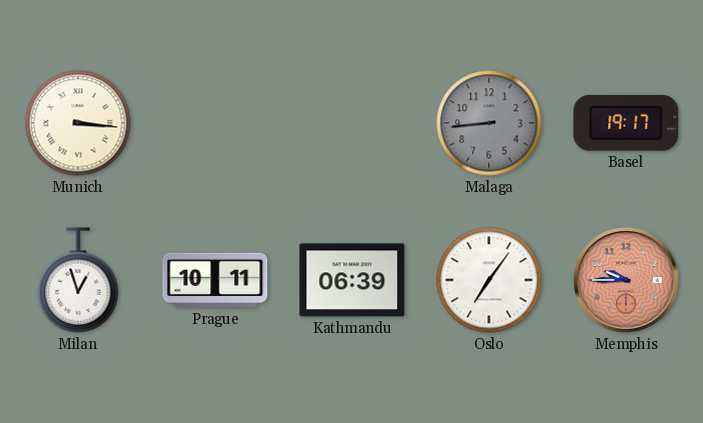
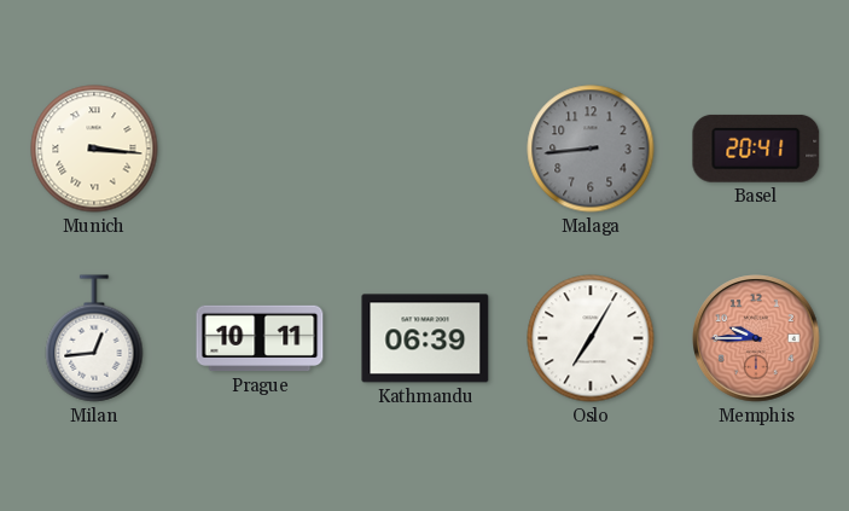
Basel: 19:17 -> 20:41 (756, 149)
Milan: 12:57 -> 12:44 (94, 338)
Oslo: 7:06 -> 7:05 (591, 338)
